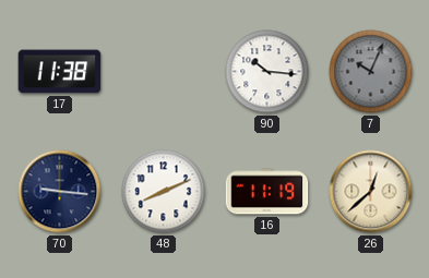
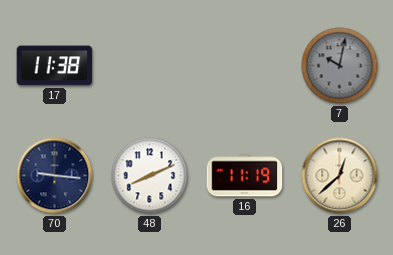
90: 10:16 -> none (267, 72)
7: 10:04 -> 10:02 (340, 66)
